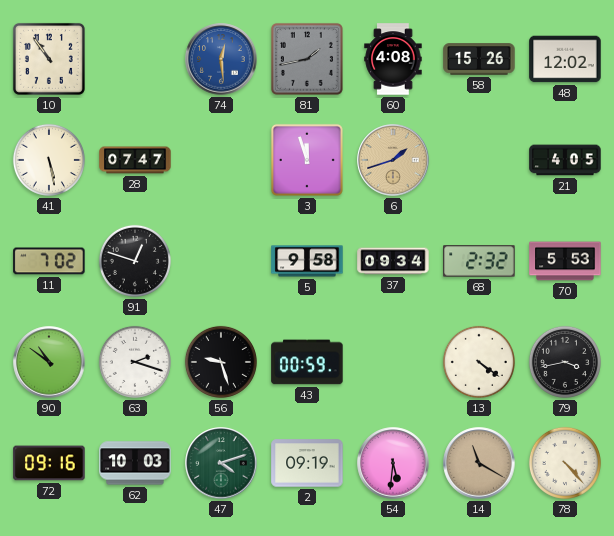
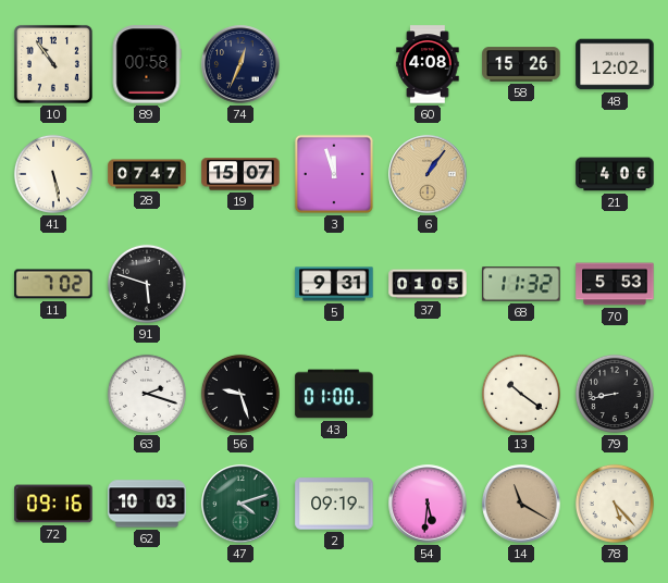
89: none -> 00:58 (147, 64)
74: 12:29 -> 12:34 (240, 64)
74 dial: blue -> navy (240, 64)
81: 1:43 -> none (307, 59)
19: none -> 15:07 (240, 174)
6: 1:42 -> 1:06 (428, 174)
21: 4:05 -> 4:06 (615, 174)
91: 12:48 -> 5:48 (147, 284)
5: 9:58 -> 9:31 (334, 284)
37: 09:34 -> 01:05 (428, 284)
68: 2:32 -> 11:32 (521, 284)
90: 10:51 -> none (49, 362)
43: 00:59 -> 01:00 (334, 394)
13: 4:21 -> 10:21 (521, 394)
79: 3:43 -> 8:43 (615, 394)
78: 4:23 -> 5:23 (615, 504)
